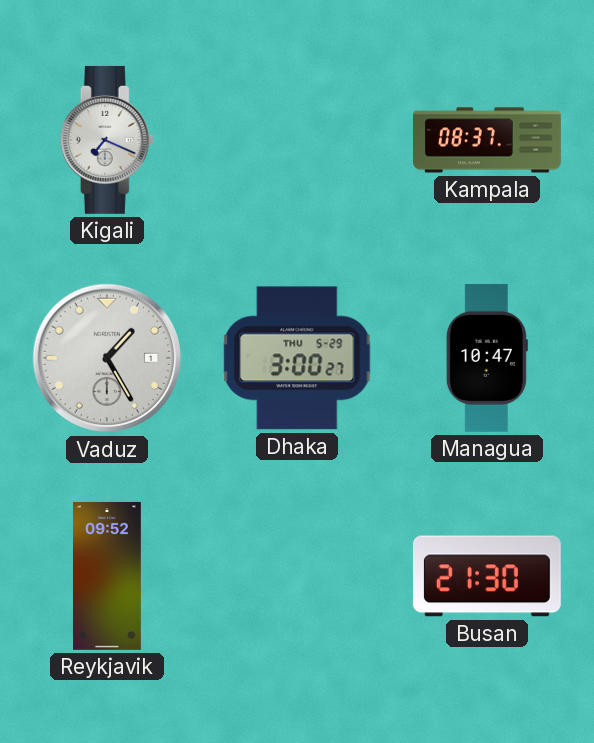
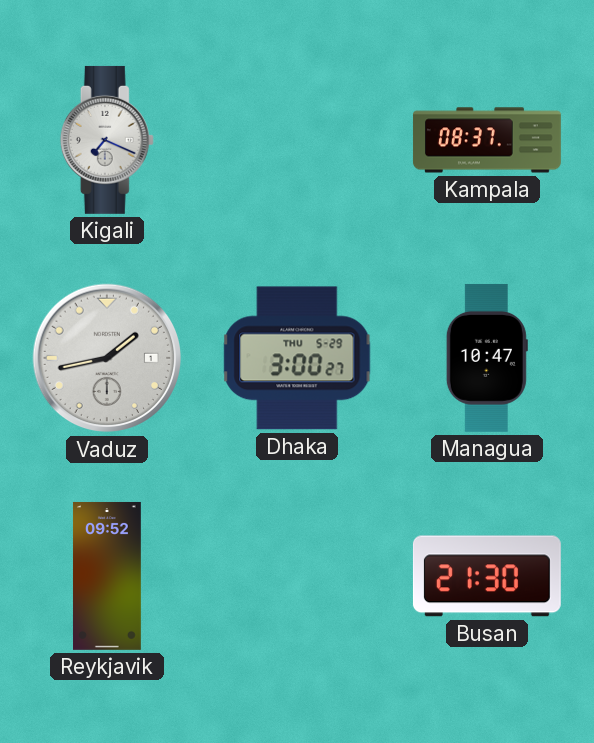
Vaduz: 1:25 -> 1:43 (107, 358)
